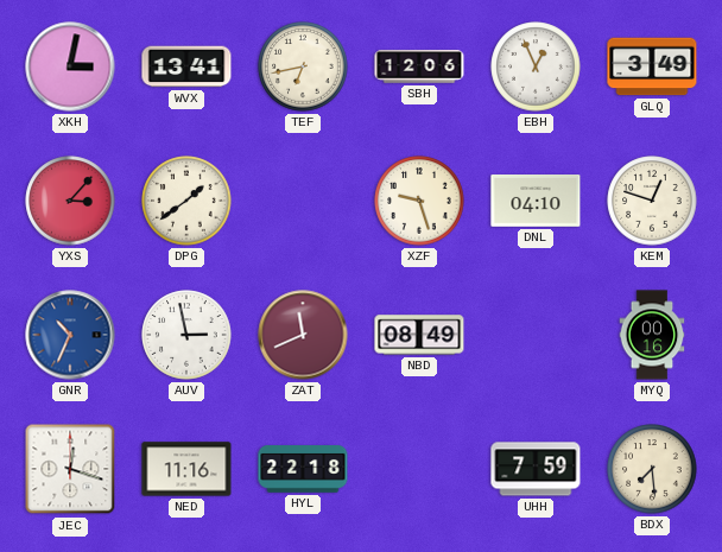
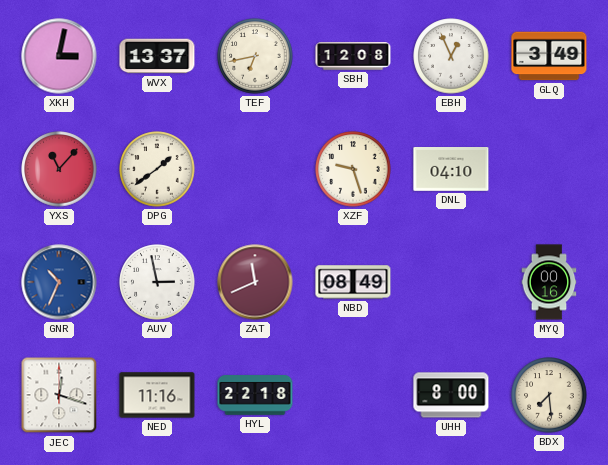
WVX: 13:41 -> 13:37 (157, 56)
SBH: 12:06 -> 12:08 (353, 56)
YXS: 3:07 -> 11:07 (59, 169)
KEM: 12:48 -> none (652, 201)
UHH: 7:59 -> 8:00 (451, 395)
